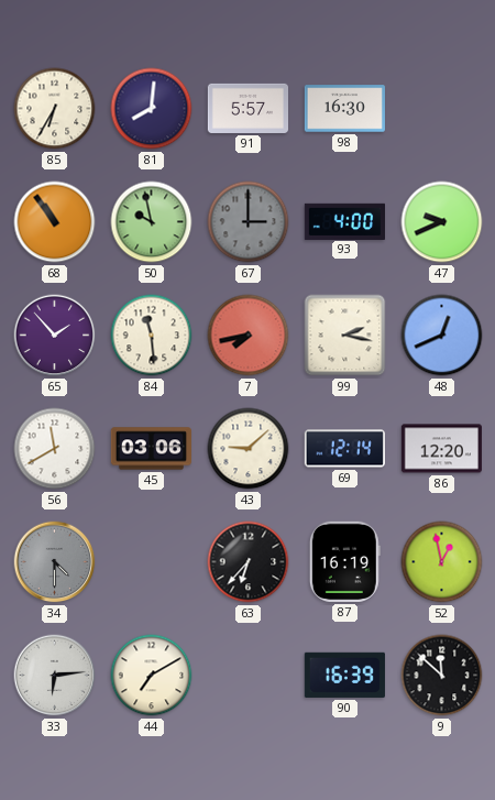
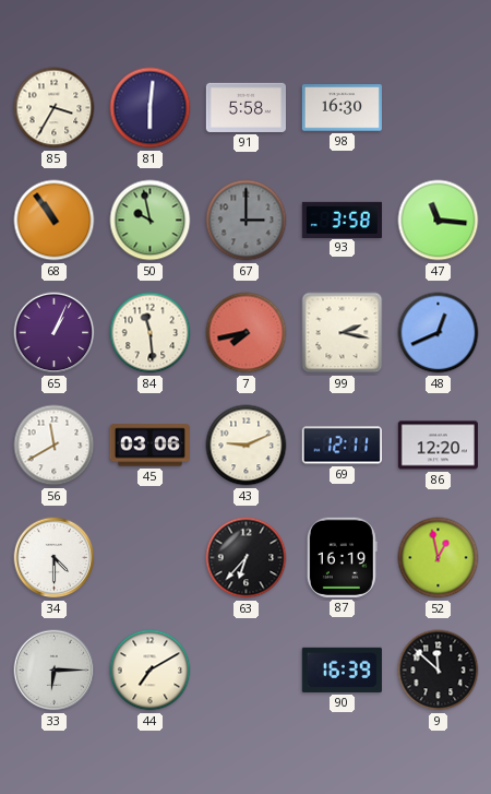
85: 6:35 -> 3:35 (55, 108)
81: 8:01 -> 6:01 (151, 108)
91: 5:57 -> 5:58 (245, 107)
93: 4:00 -> 3:58 (342, 220)
47: 9:41 -> 11:16 (439, 221)
65: 1:53 -> 1:04 (55, 333)
43: 9:08 -> 9:11 (247, 446)
69: 12:14 -> 12:11 (342, 446)
34 dial: grey -> white (55, 558)
33: 6:14 -> 6:15 (55, 671)
